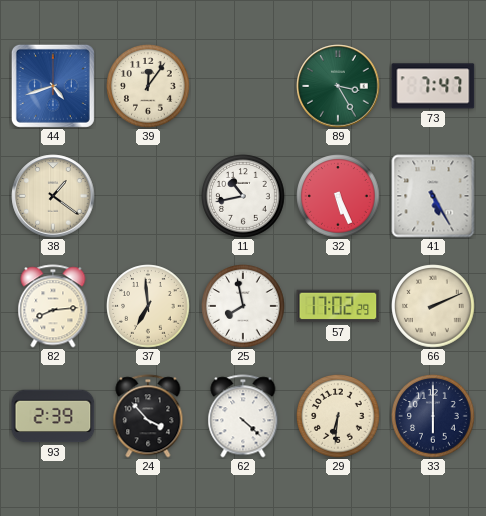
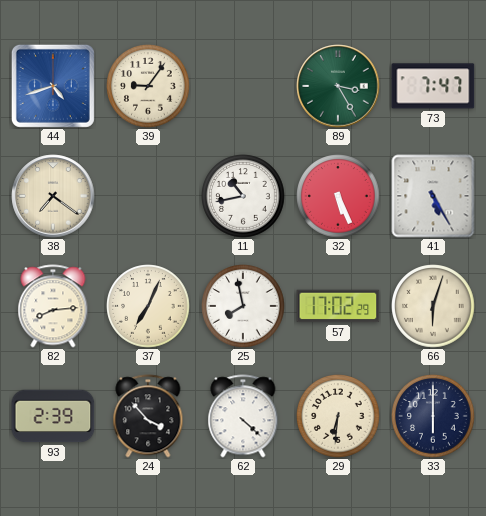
39: 12:06 -> 9:06 (148, 86)
38: 1:21 -> 7:21 (53, 196)
37: 6:59 -> 7:04 (148, 306)
66: 2:11 -> 6:03 (433, 306)
